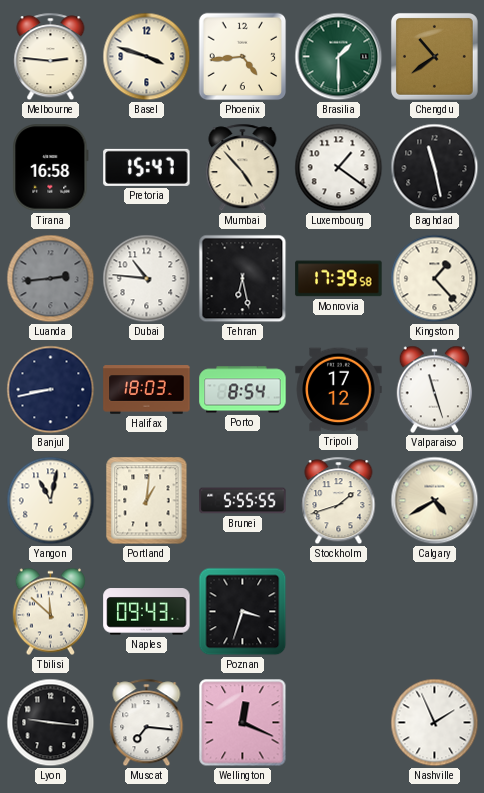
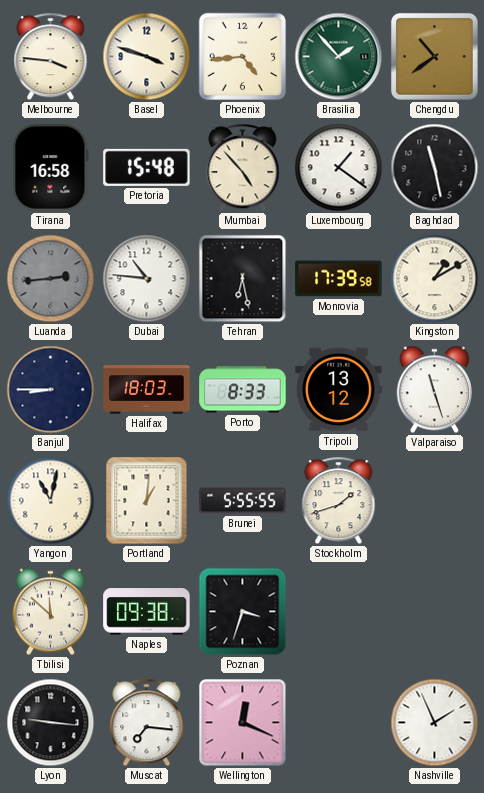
Melbourne: 2:46 -> 3:46 (51, 57)
Brasilia: 1:30 -> 1:53 (339, 57)
Pretoria: 15:47 -> 15:48 (147, 167)
Kingston: 1:23 -> 1:10 (435, 279)
Banjul: 8:43 -> 8:45 (51, 390)
Porto: 8:54 -> 8:33 (243, 390)
Tripoli: 17:12 -> 13:12 (339, 390)
Calgary: 4:40 -> none (435, 501)
Naples: 09:43 -> 09:38 (147, 612)
